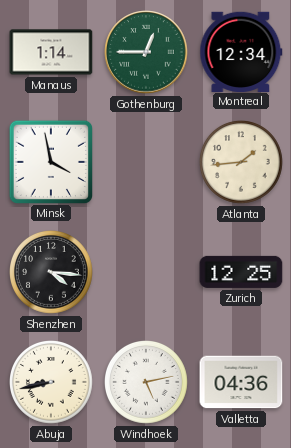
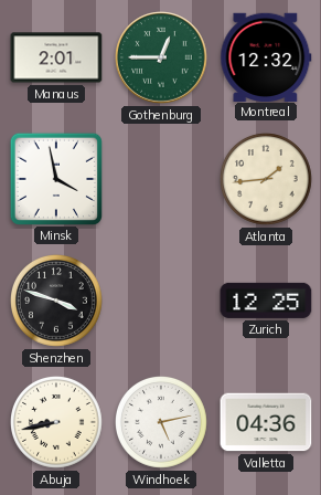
Manaus: 1:14 -> 2:01 (56, 57)
Montreal: 12:34 -> 12:32 (266, 56)
Shenzhen: 4:16 -> 3:48 (57, 302)
